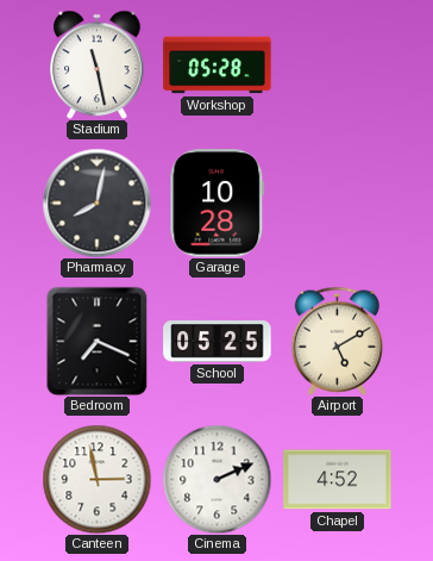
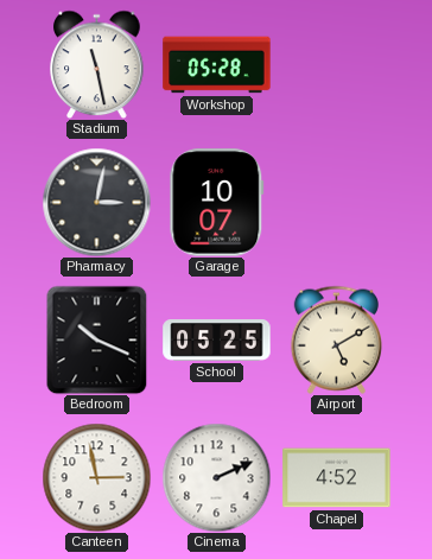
Pharmacy: 8:02 -> 3:02 (96, 202)
Garage: 10:28 -> 10:07 (217, 203)
Bedroom: 7:19 -> 10:19 (97, 339)
